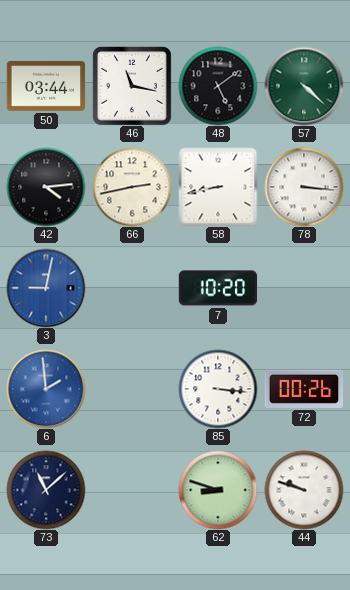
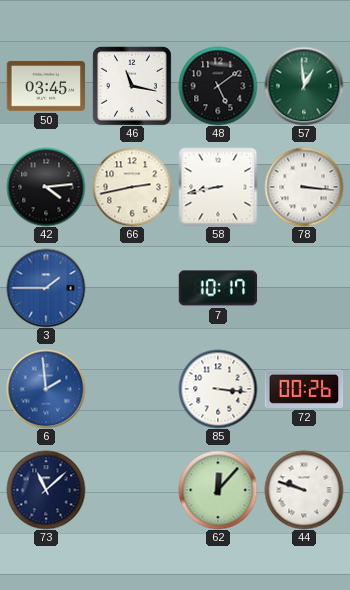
50: 03:44 -> 03:45 (46, 86)
57: 4:22 -> 12:59 (304, 86)
3: 9:02 -> 1:45 (46, 288)
7: 10:20 -> 10:17 (218, 288)
62: 8:48 -> 12:07 (218, 490)
